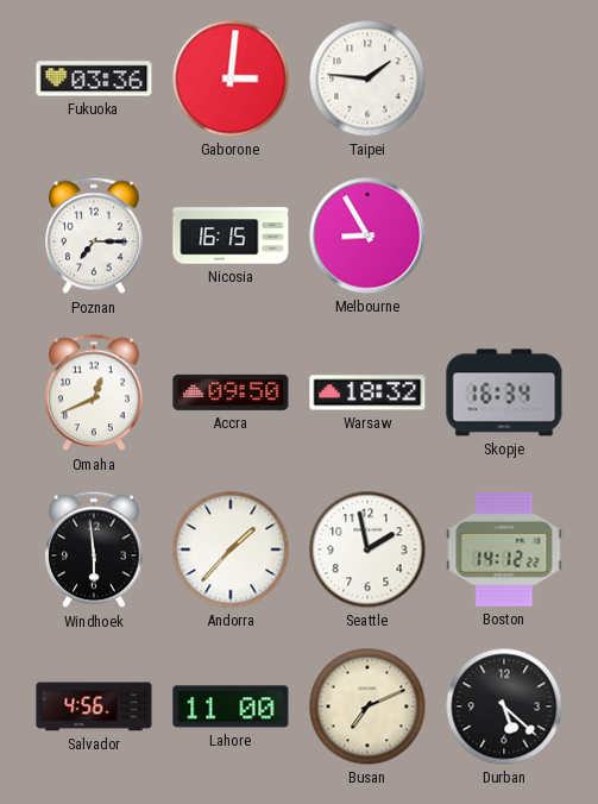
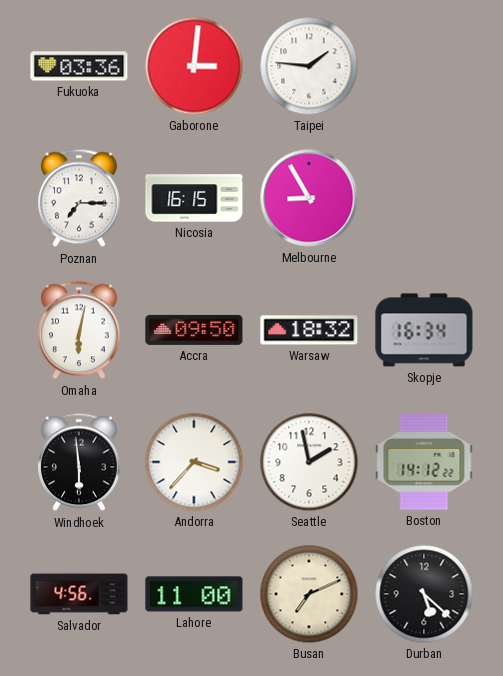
Omaha: 12:41 -> 6:02 (80, 330)
Andorra: 1:37 -> 3:37 (194, 462)
